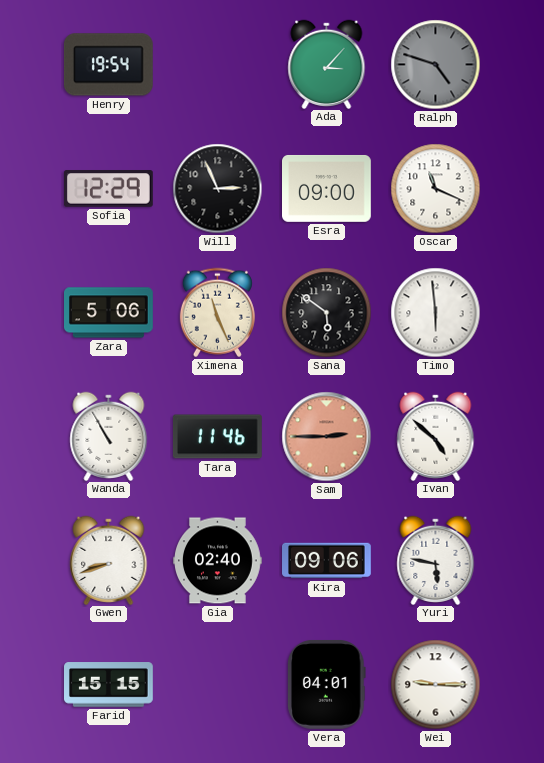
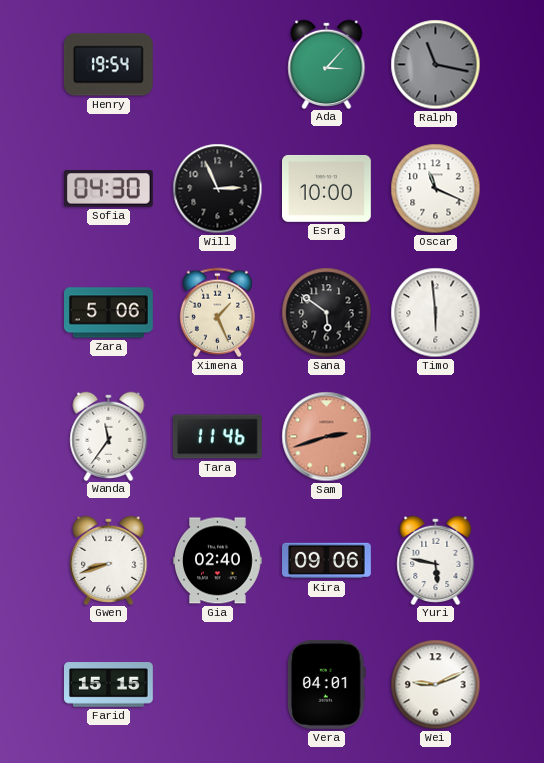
Ralph: 4:48 -> 11:17 (436, 65)
Sofia: 12:29 -> 04:30 (108, 189)
Esra: 09:00 -> 10:00 (327, 189)
Ximena: 11:26 -> 1:26 (217, 313)
Wanda: 10:55 -> 11:36 (109, 436)
Sam: 2:45 -> 2:42 (327, 437)
Ivan: 4:52 -> none (436, 436)
Wei: 9:15 -> 9:11 (436, 685)
